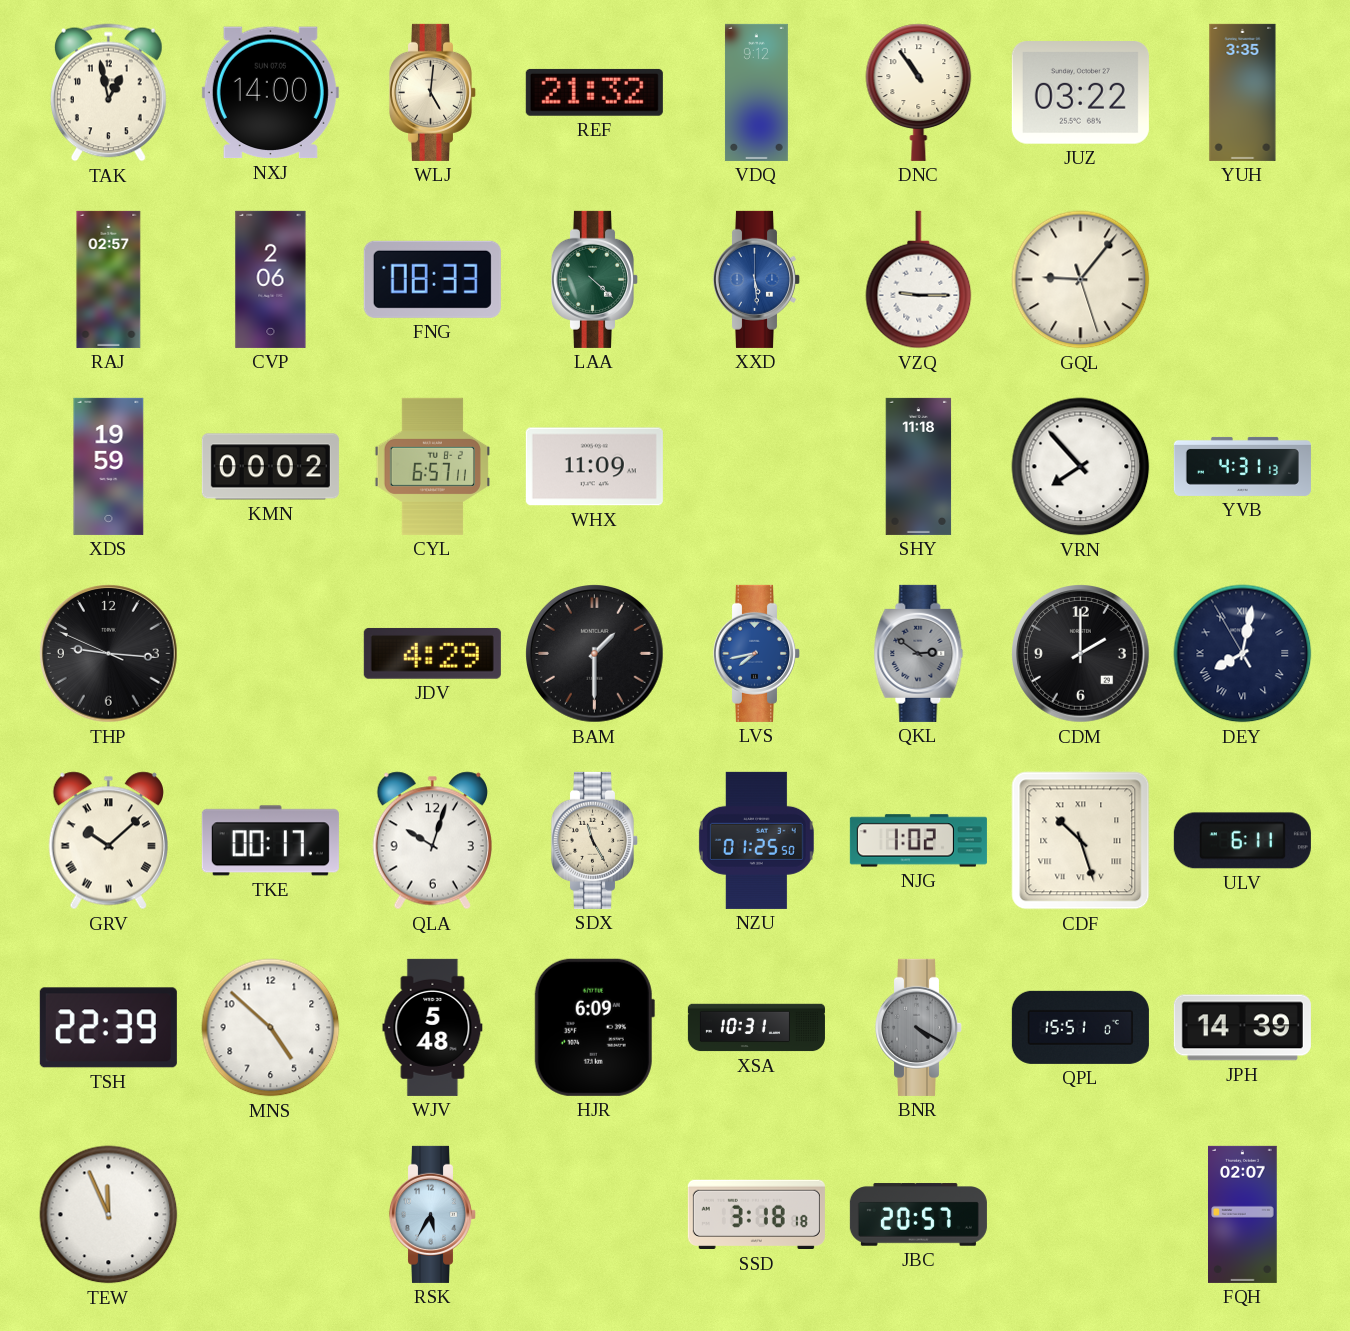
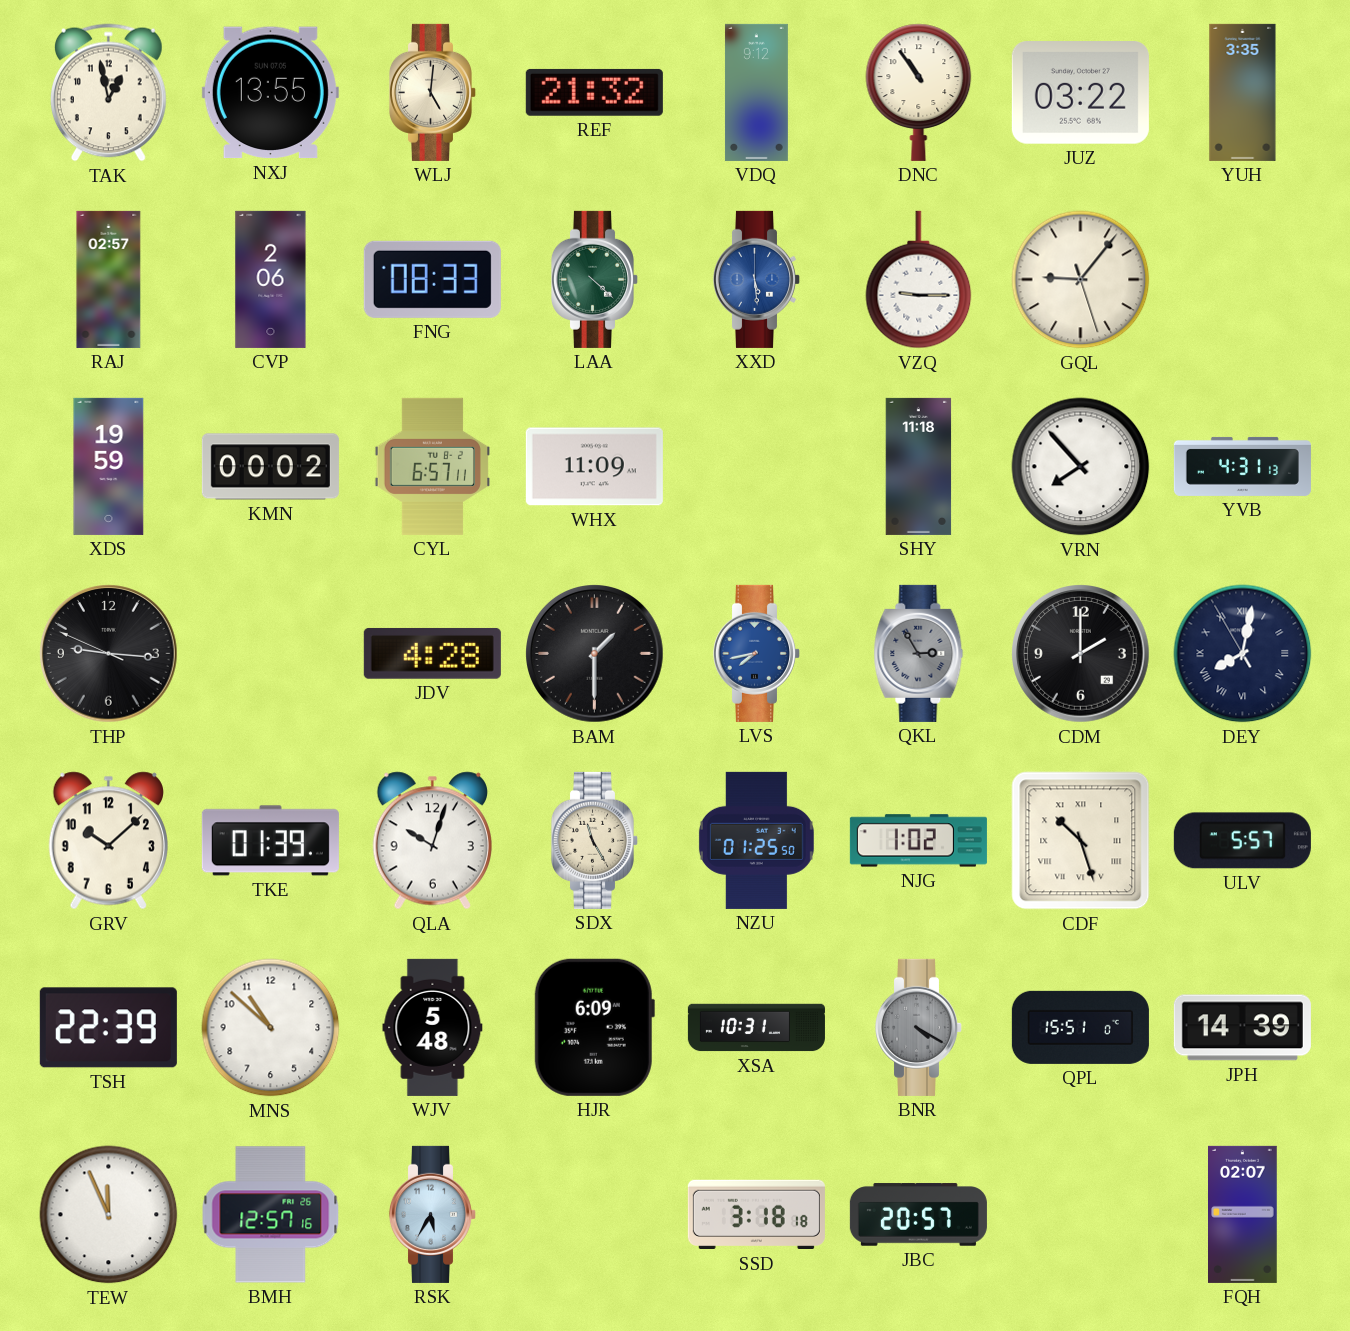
NXJ: 14:00 -> 13:55 (270, 93)
JDV: 4:29 -> 4:28 (432, 653)
QKL: 2:51 -> 2:55 (919, 653)
GRV numerals: Roman -> Arabic (108, 841)
TKE: 00:17 -> 01:39 (270, 841)
ULV: 6:11 -> 5:57 (1242, 841)
MNS: 4:52 -> 10:52 (271, 1028)
BMH: none -> 12:57 (271, 1215)
